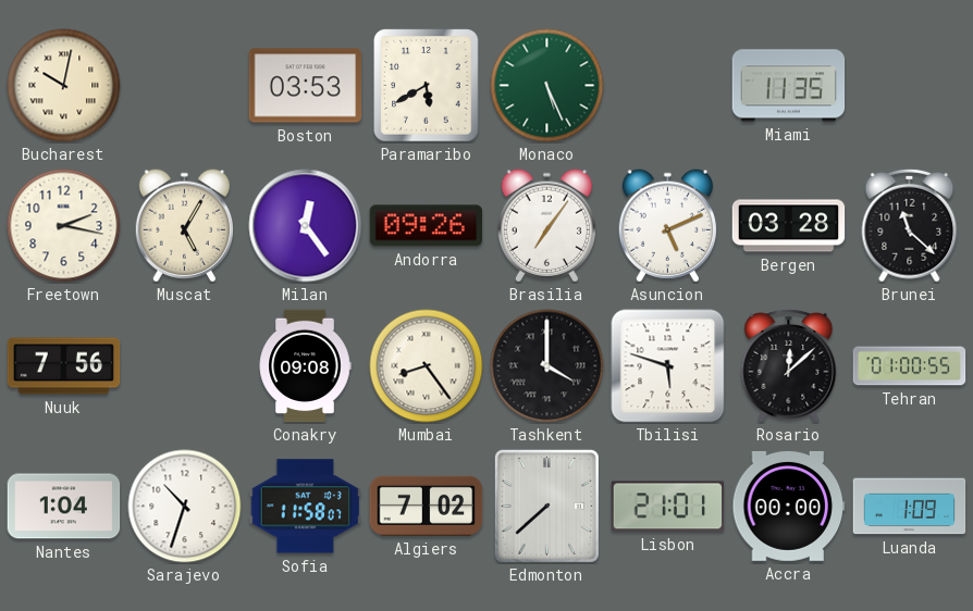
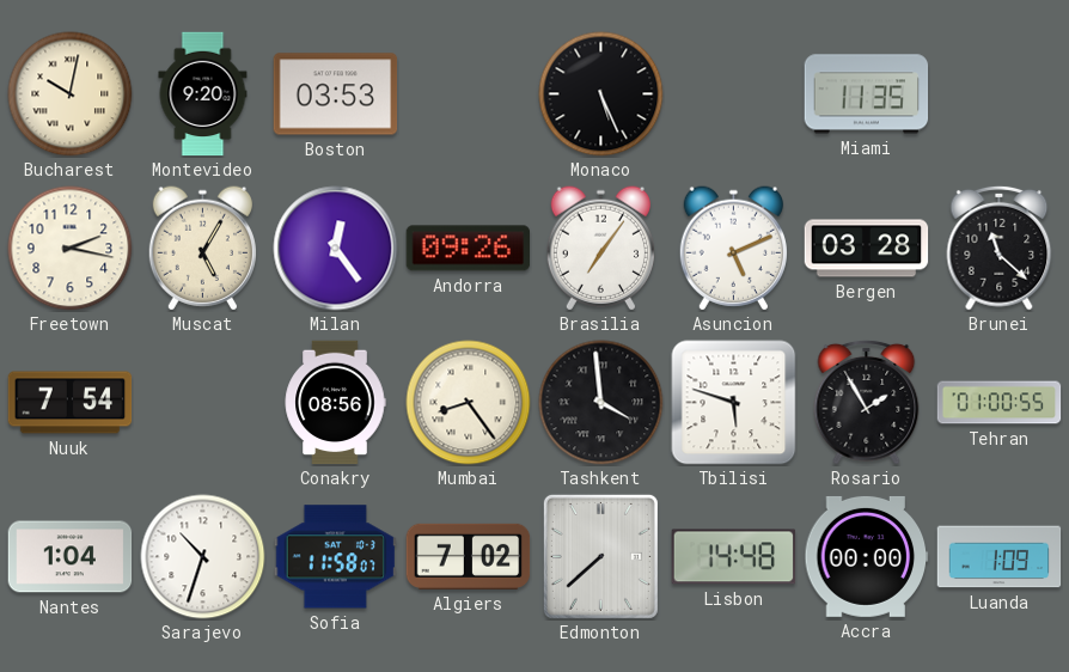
Montevideo: none -> 9:20 (203, 94)
Paramaribo: 5:40 -> none (427, 86)
Monaco dial: green -> black (601, 94)
Nuuk: 7:56 -> 7:54 (71, 403)
Conakry: 09:08 -> 08:56 (335, 403)
Tashkent: 4:00 -> 3:59 (601, 403)
Rosario: 12:08 -> 1:55 (867, 402)
Lisbon: 21:01 -> 14:48 (734, 557)
